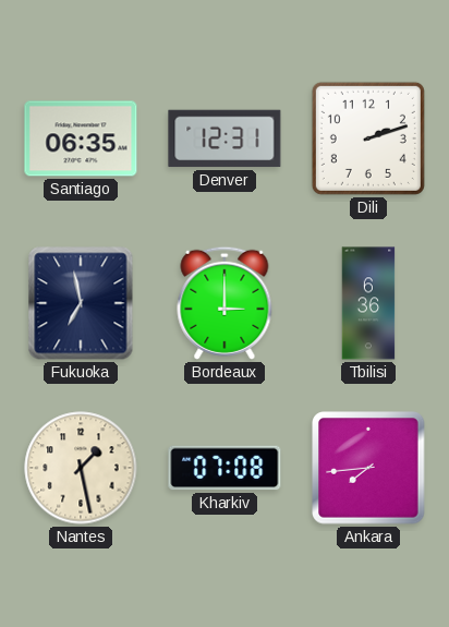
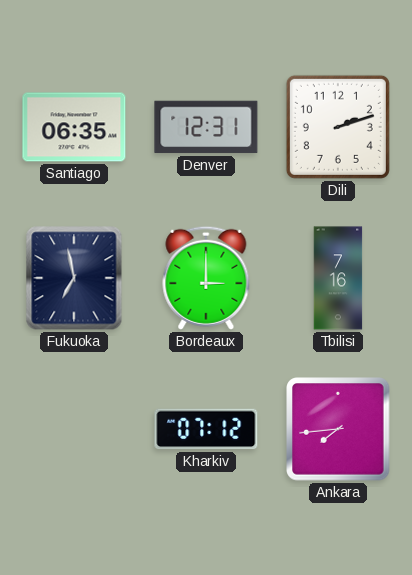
Tbilisi: 6:36 -> 7:16 (338, 278)
Nantes: 1:28 -> none (81, 468)
Kharkiv: 07:08 -> 07:12 (206, 429)
